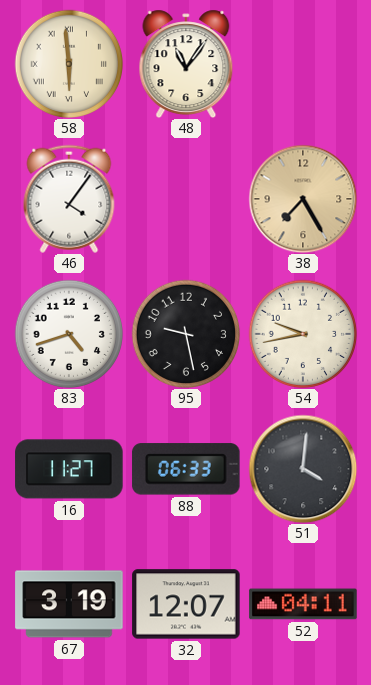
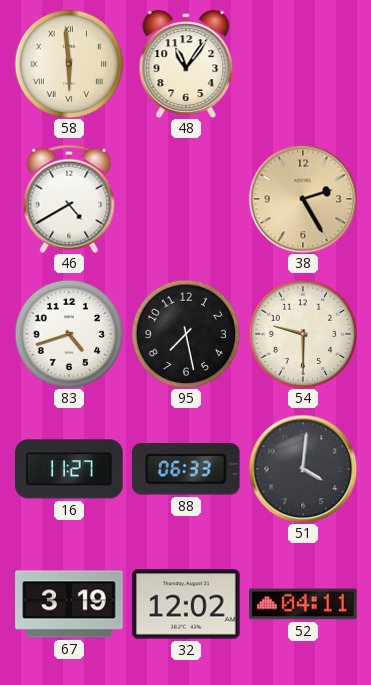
46: 4:06 -> 4:40 (69, 199)
38: 7:25 -> 2:25 (303, 199)
95: 9:28 -> 7:28 (186, 334)
54: 9:43 -> 9:30 (303, 334)
32: 12:07 -> 12:02 (186, 604)
